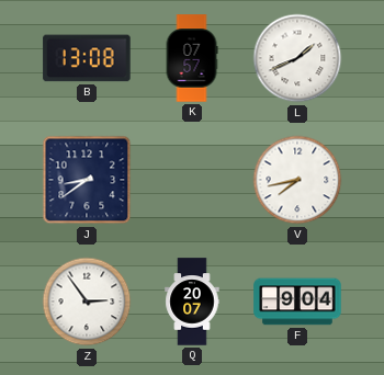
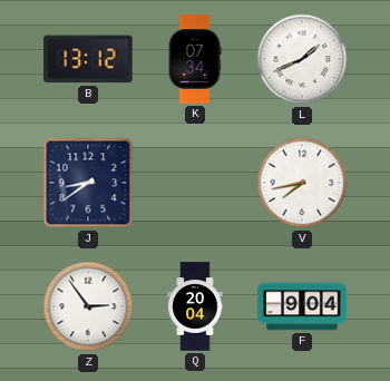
B: 13:08 -> 13:12 (88, 59)
K: 07:57 -> 07:34 (195, 59)
Q: 20:07 -> 20:04 (195, 306)
